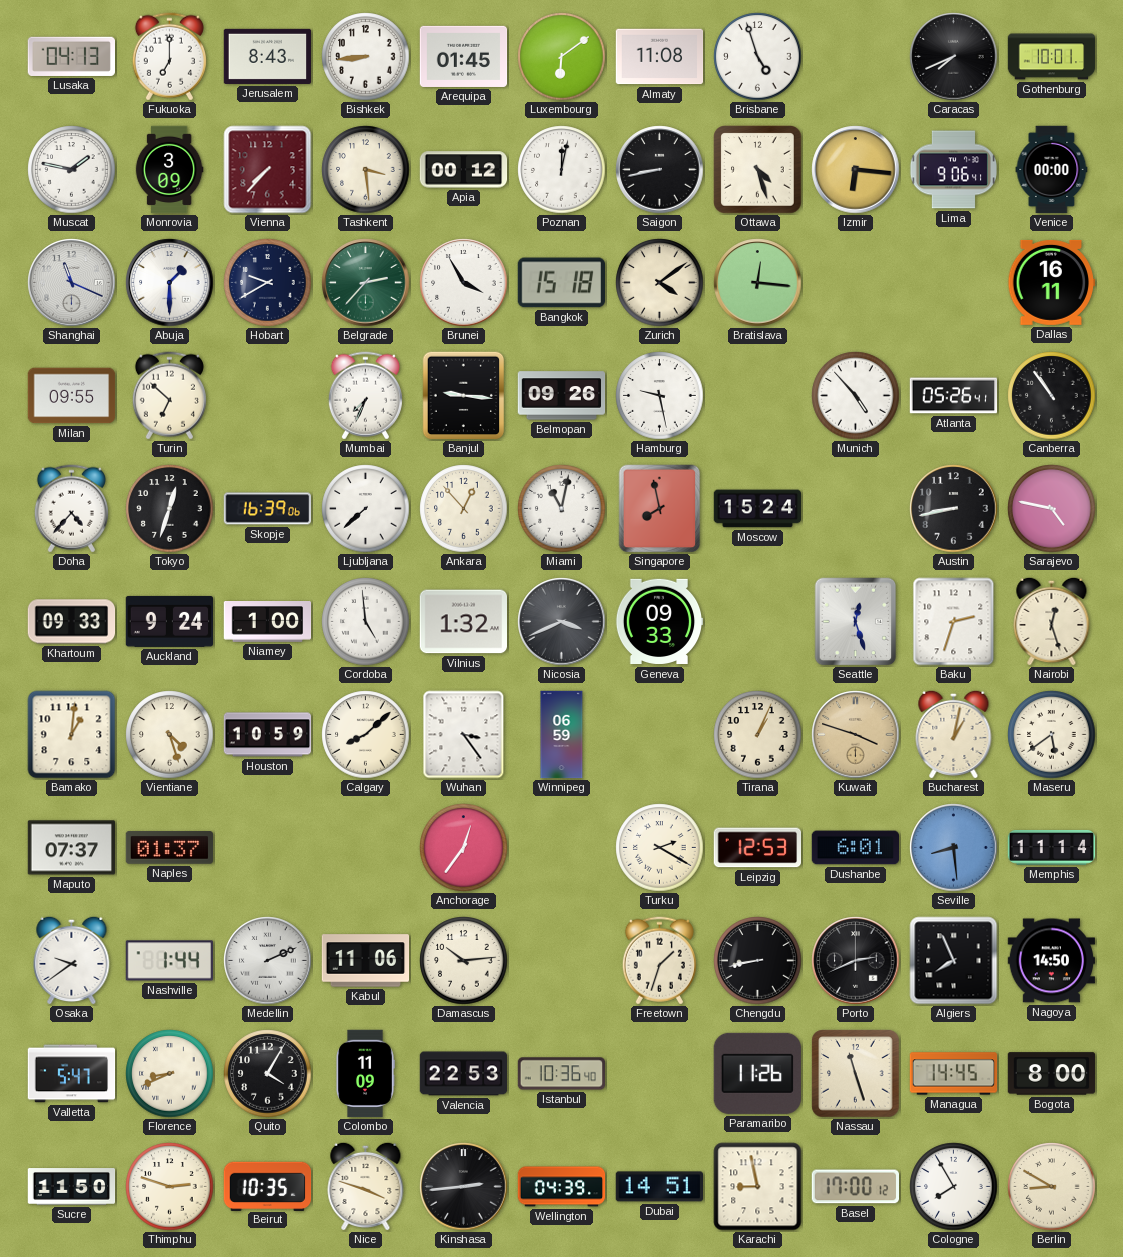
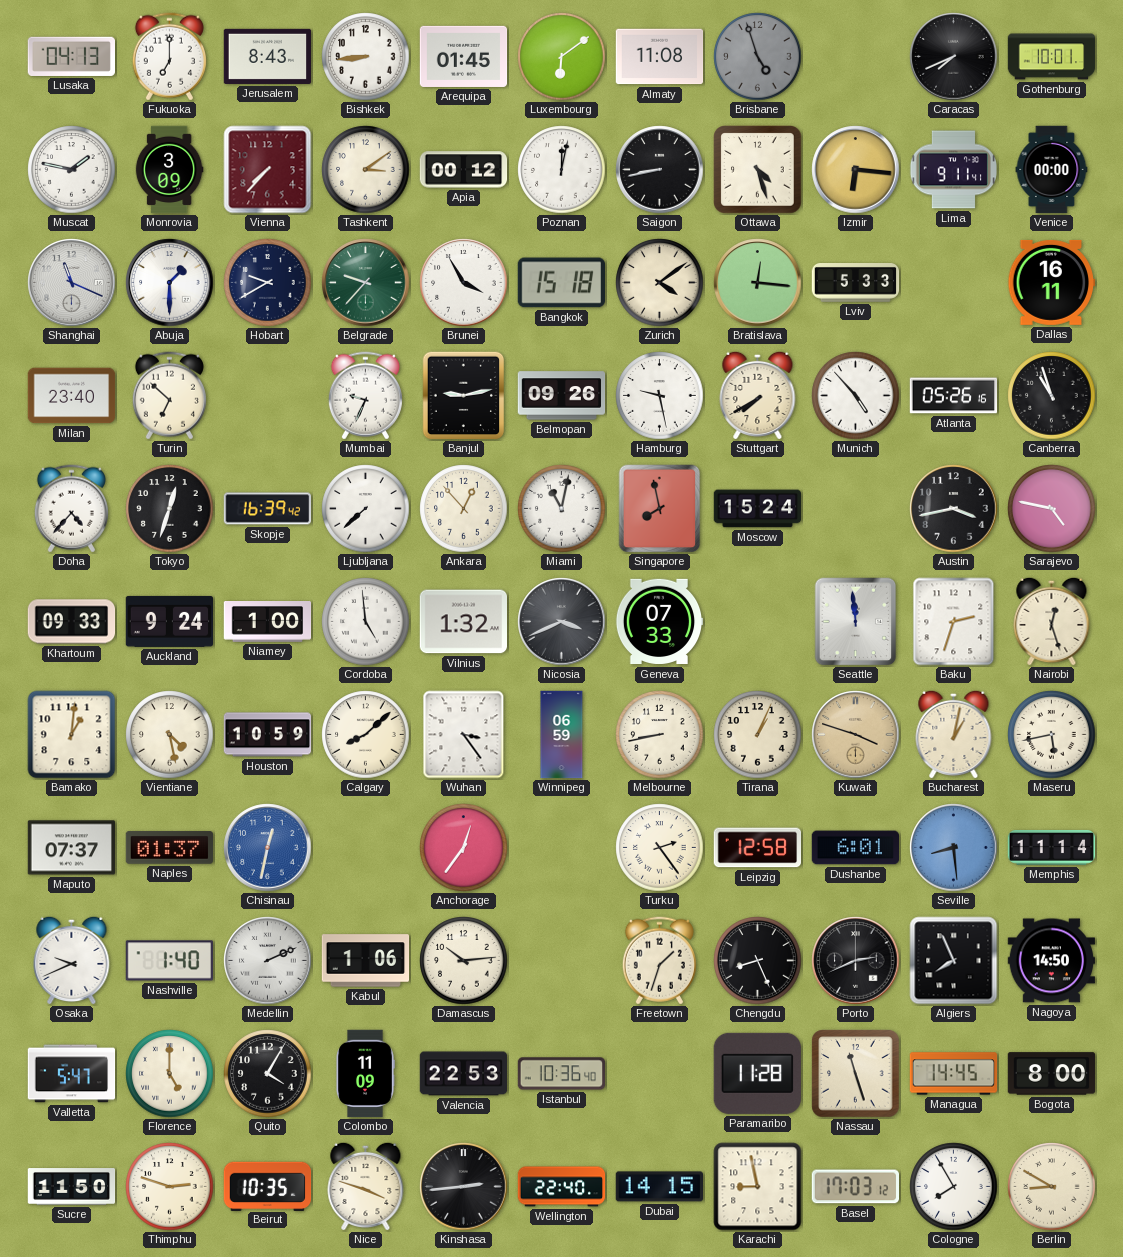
Brisbane dial: white -> grey (758, 57)
Tashkent: 3:29 -> 3:09 (366, 170)
Lima: 9:06 -> 9:11 (953, 170)
Belgrade: 2:37 -> 9:37 (366, 283)
Lviv: none -> 5:33 (856, 283)
Milan: 09:55 -> 23:40 (72, 396)
Mumbai: 7:34 -> 9:34 (365, 396)
Banjul: 9:16 -> 9:13 (464, 396)
Stuttgart: none -> 7:40 (758, 395)
Atlanta: 05:26:41 -> 05:26:16 (954, 396)
Canberra: 10:54 -> 10:57 (1052, 396)
Skopje: 16:39:06 -> 16:39:42 (268, 509)
Austin: 8:43 -> 3:43 (954, 509)
Geneva: 09:33 -> 07:33 (659, 622)
Seattle: 12:27 -> 11:59 (856, 622)
Vientiane: 4:27 -> 4:28 (170, 735)
Melbourne: none -> 8:43 (660, 735)
Maseru: 5:39 -> 5:43 (1052, 735)
Chisinau: none -> 12:32 (268, 848)
Turku: 2:20 -> 2:24 (660, 848)
Leipzig: 12:53 -> 12:58 (757, 848)
Osaka: 9:39 -> 9:41 (72, 960)
Nashville: 1:44 -> 1:40 (169, 961)
Kabul: 11:06 -> 1:06 (366, 961)
Chengdu: 8:43 -> 8:26 (758, 961)
Florence: 8:41 -> 5:00 (170, 1074)
Paramaribo: 11:26 -> 11:28 (757, 1073)
Wellington: 04:39 -> 22:40 (562, 1187)
Dubai: 14:51 -> 14:15 (659, 1187)
Basel: 17:00 -> 17:03 (855, 1187)
